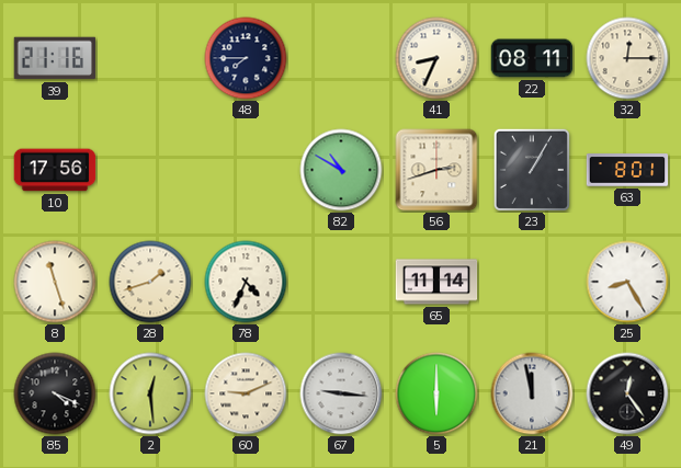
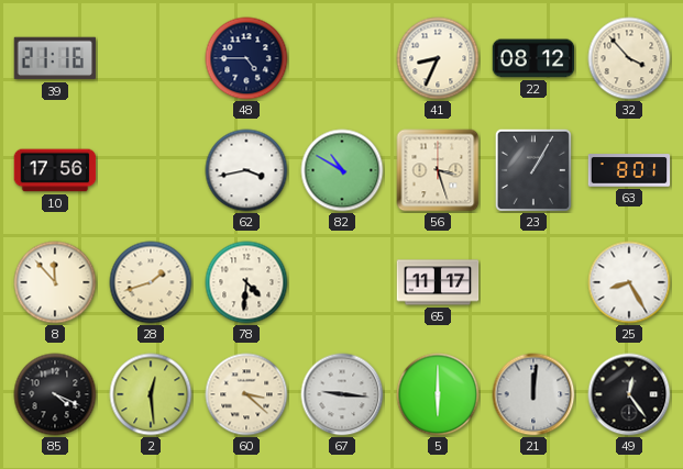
48: 7:45 -> 4:45 (246, 58)
22: 08:11 -> 08:12 (533, 58)
32: 12:15 -> 3:53 (629, 58)
62: none -> 3:43 (246, 170)
56: 2:42 -> 3:27 (438, 170)
8: 11:27 -> 11:53 (55, 282)
78: 4:34 -> 4:31 (246, 282)
65: 11:14 -> 11:17 (438, 282)
60: 9:11 -> 3:22 (246, 394)
21: 11:58 -> 12:01 (533, 394)
